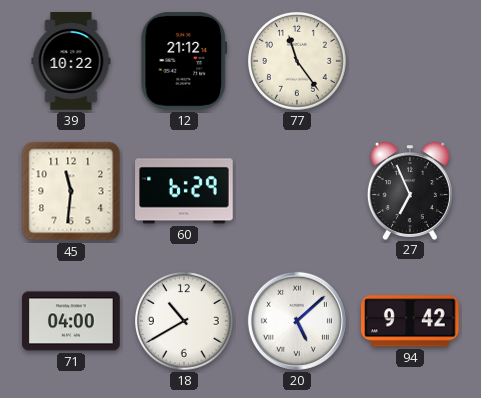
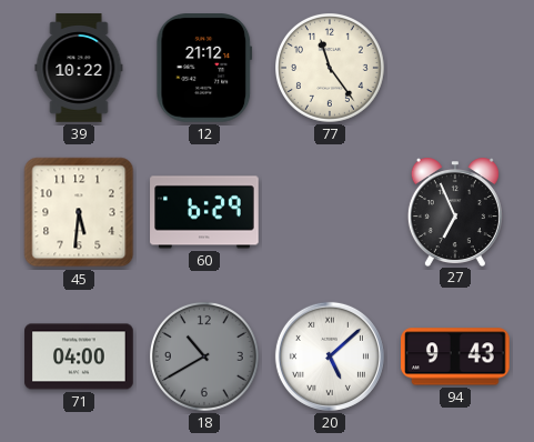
45: 11:31 -> 5:31 (79, 212)
18 dial: white -> grey (205, 358)
94: 9:42 -> 9:43 (456, 356)
